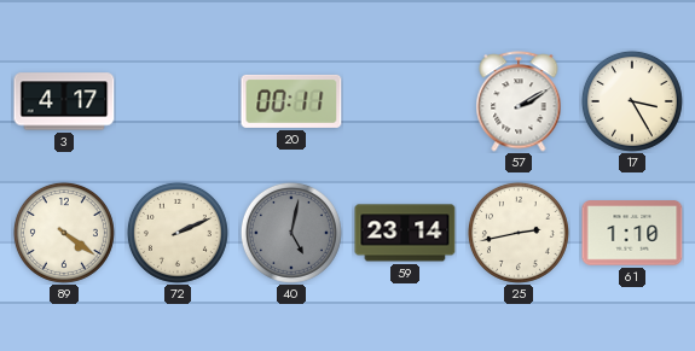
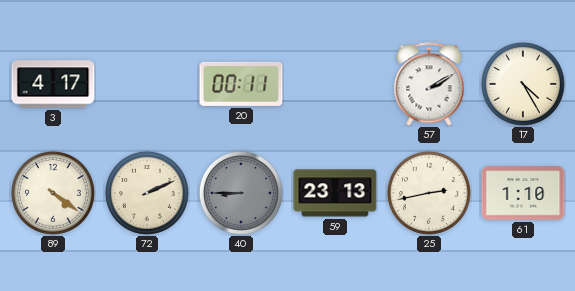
17: 3:25 -> 4:25 (523, 84)
40: 5:02 -> 8:45 (241, 193)
59: 23:14 -> 23:13 (335, 193)
